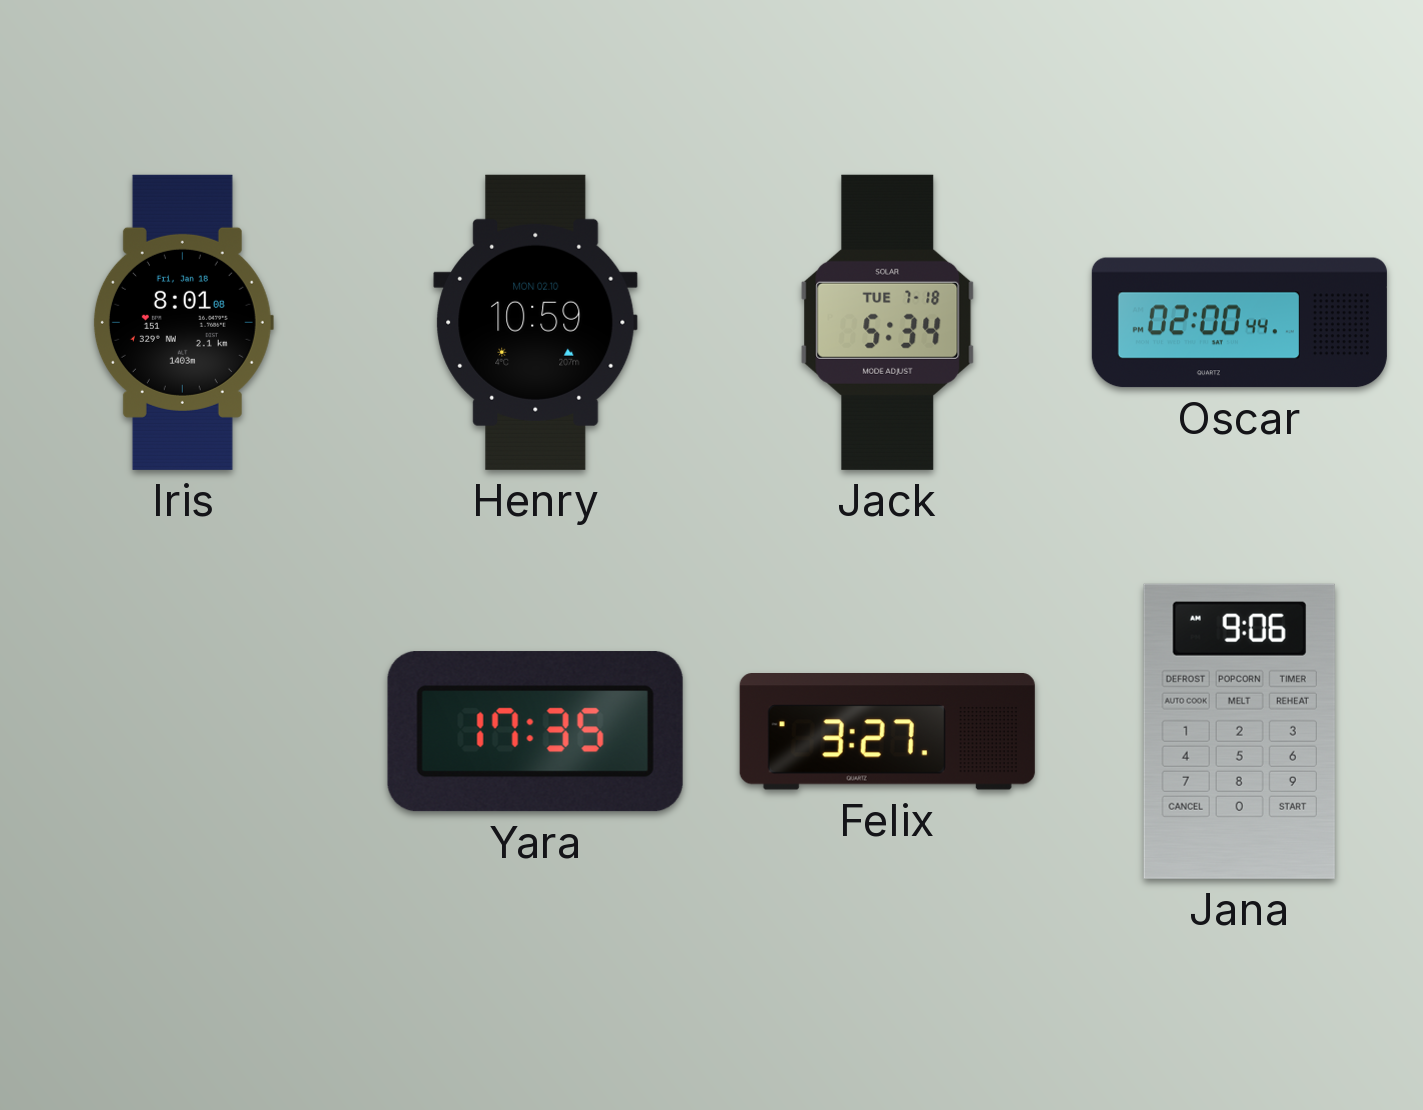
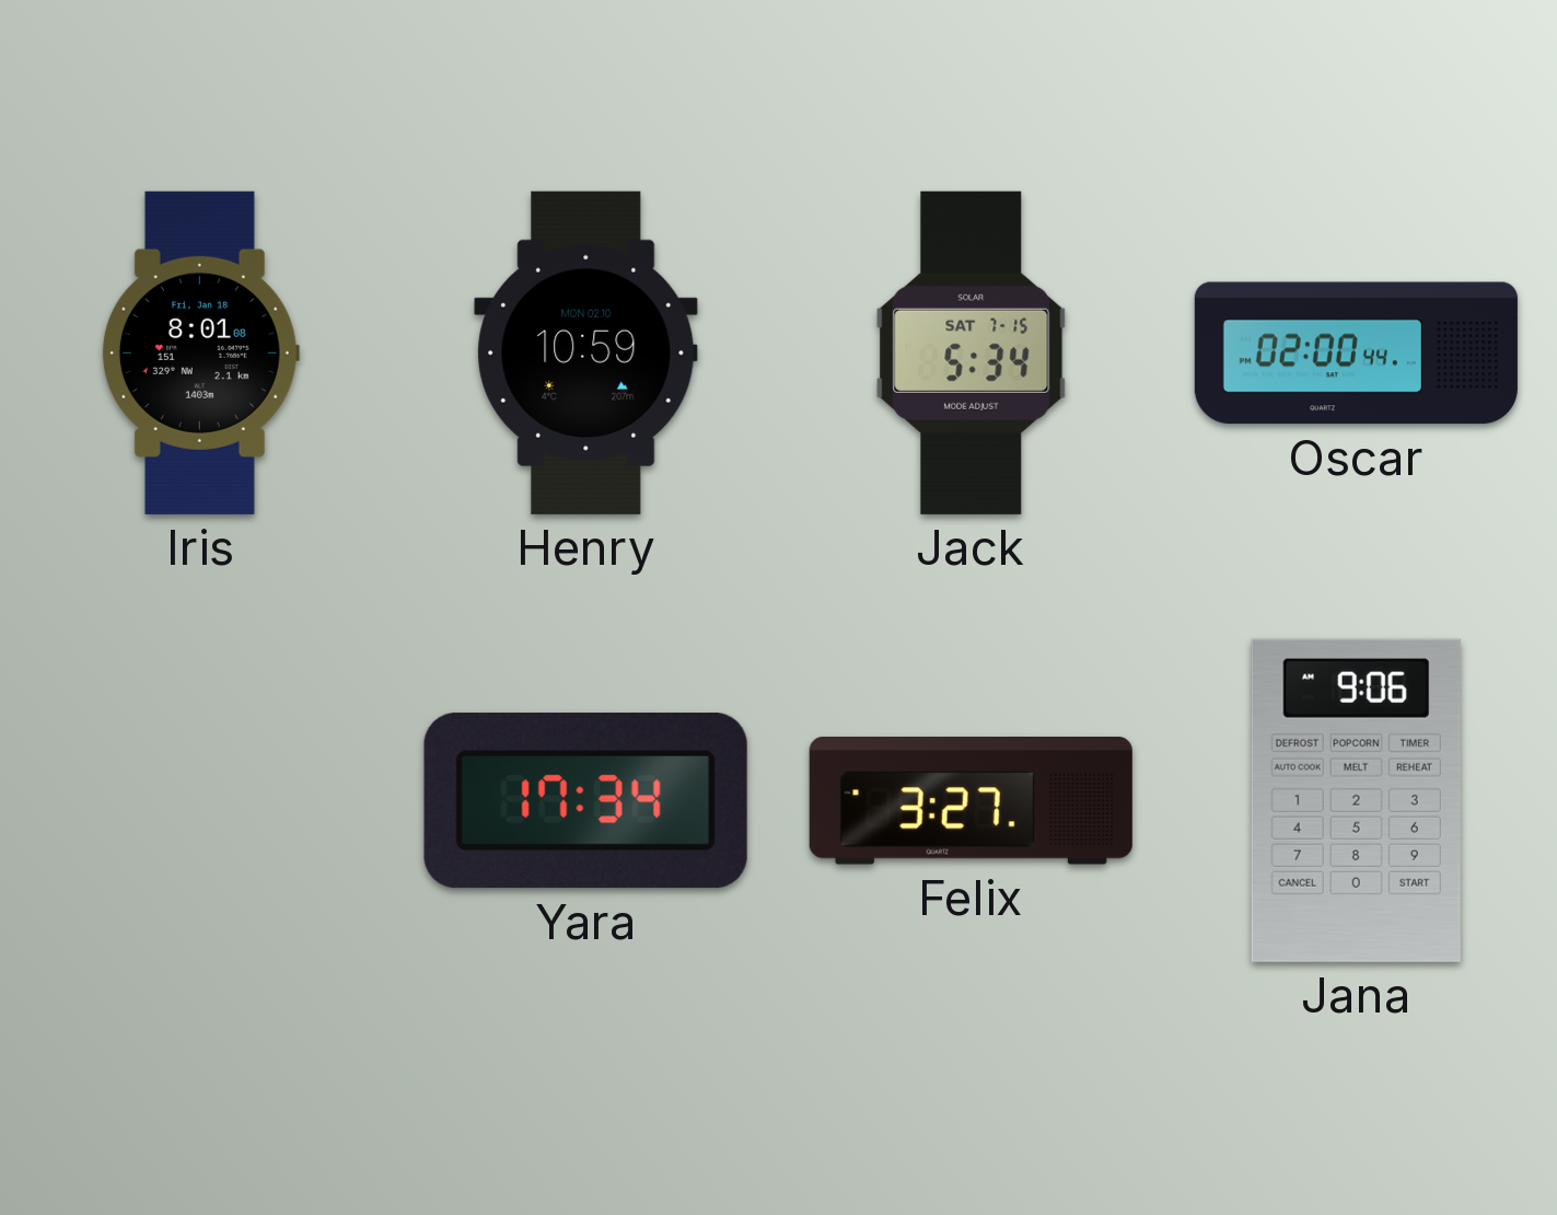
Jack date: TUE 7-18 -> SAT 7-15 (972, 352)
Yara: 17:35 -> 17:34 (585, 801)
